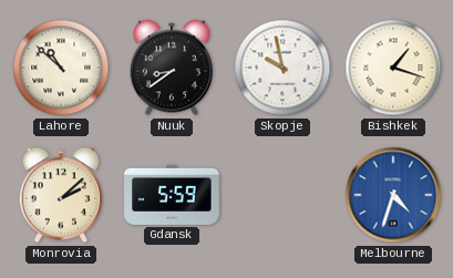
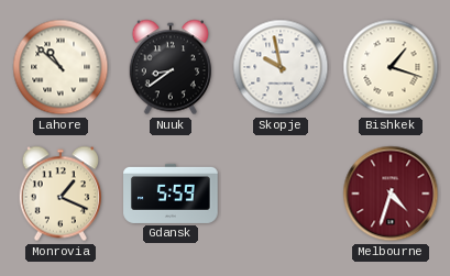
Monrovia: 2:08 -> 1:19 (59, 194)
Melbourne dial: blue -> burgundy (391, 194)
